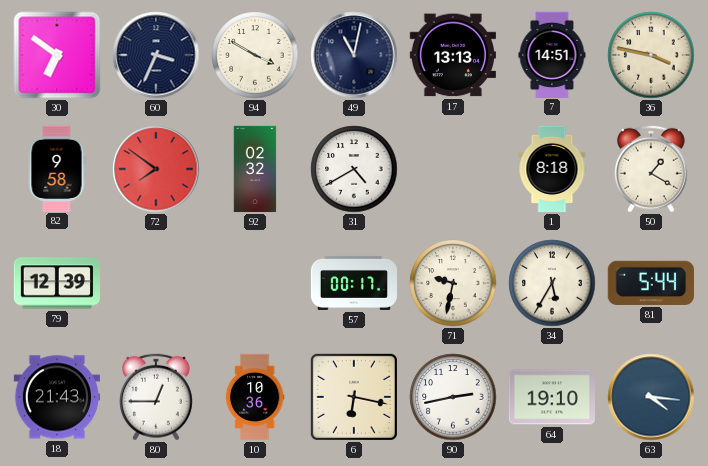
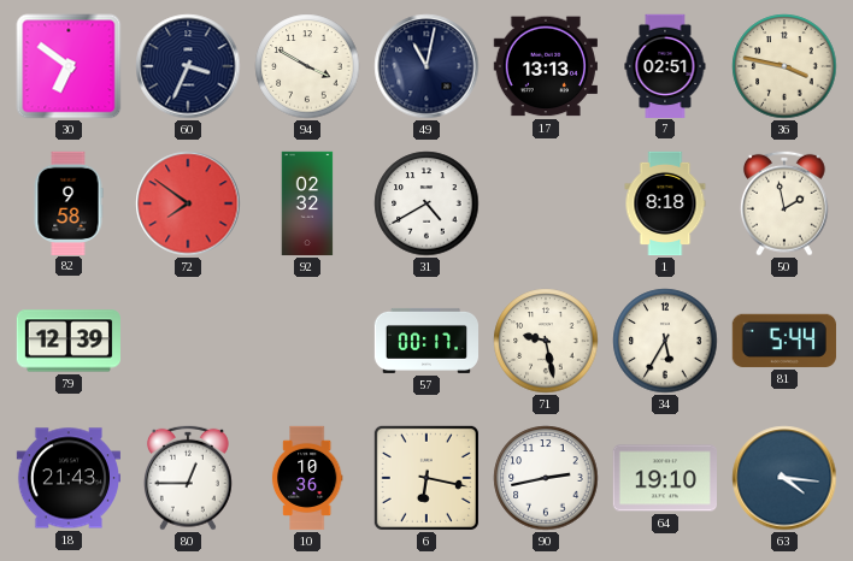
7: 14:51 -> 02:51 (665, 65)
50: 1:20 -> 1:58 (784, 203)
71: 9:32 -> 9:28 (546, 341)
